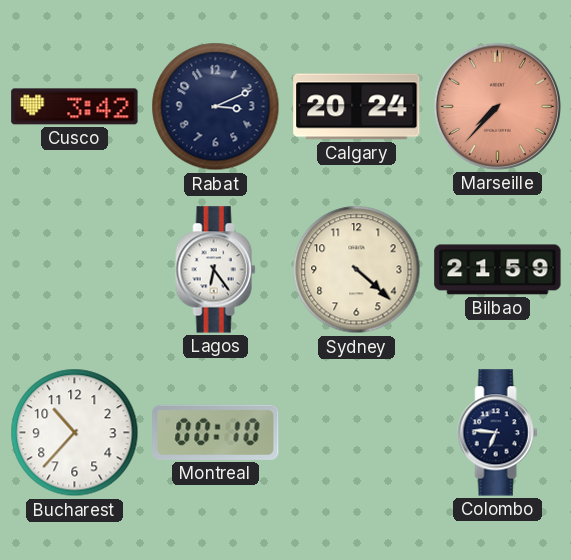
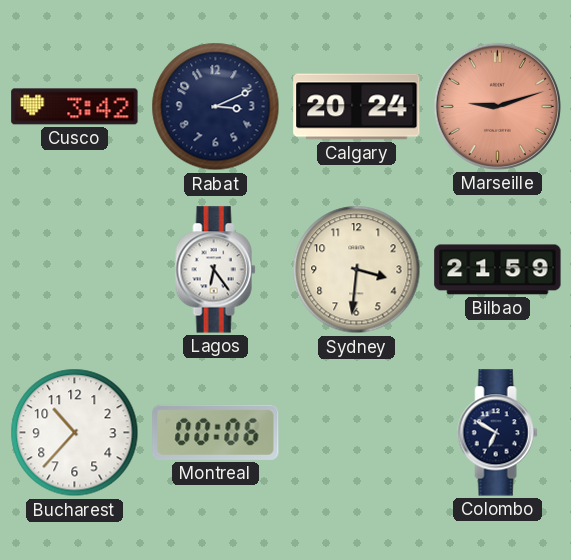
Marseille: 7:37 -> 9:12 (497, 106)
Sydney: 4:22 -> 3:31 (357, 270)
Montreal: 00:10 -> 00:06 (216, 432)
Colombo: 6:46 -> 6:50 (498, 433)
